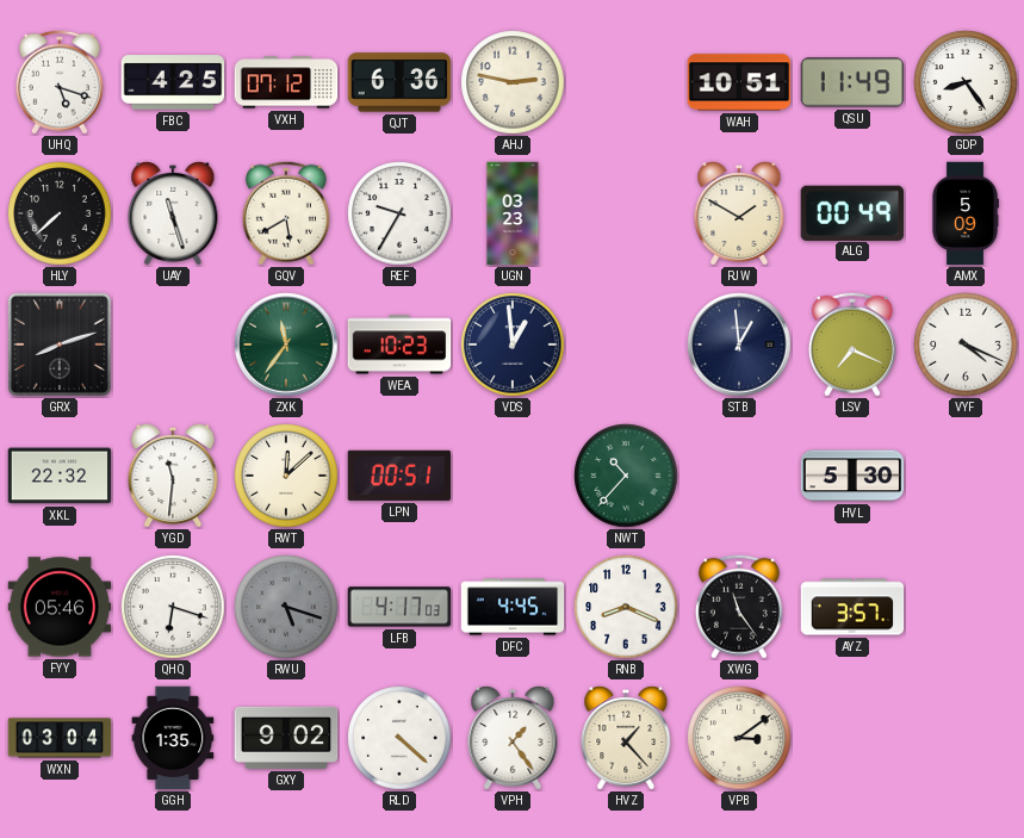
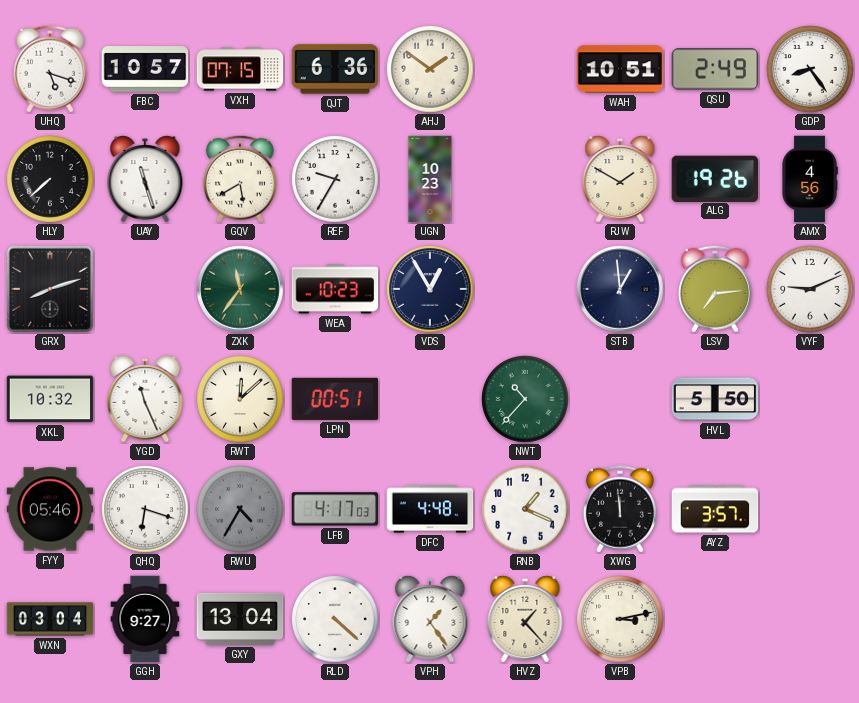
FBC: 4:25 -> 10:57 (145, 69)
VXH: 07:12 -> 07:15 (240, 69)
AHJ: 2:47 -> 1:51 (430, 69)
QSU: 11:49 -> 2:49 (715, 69)
UGN: 03:23 -> 10:23 (430, 179)
ALG: 00:49 -> 19:26 (714, 178)
AMX: 5:09 -> 4:56 (810, 179)
VDS: 12:59 -> 12:55 (430, 289)
LSV: 7:19 -> 7:14 (715, 289)
VYF: 4:19 -> 9:11 (810, 289)
XKL: 22:32 -> 10:32 (50, 399)
YGD: 11:31 -> 11:26 (145, 399)
HVL: 5:30 -> 5:50 (715, 399)
RWU: 5:18 -> 4:35 (240, 509)
DFC: 4:45 -> 4:48 (430, 509)
RNB: 8:19 -> 1:19 (525, 509)
XWG: 11:24 -> 11:59 (620, 509)
GGH: 1:35 -> 9:27 (145, 619)
GXY: 9:02 -> 13:04 (240, 619)
VPB: 3:09 -> 3:13 (620, 619)
